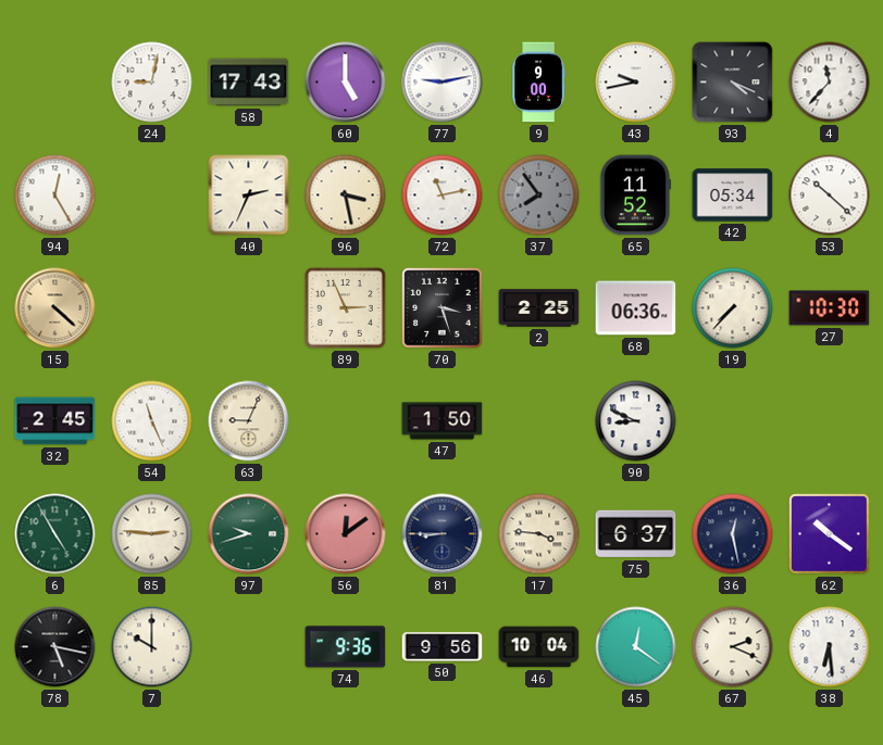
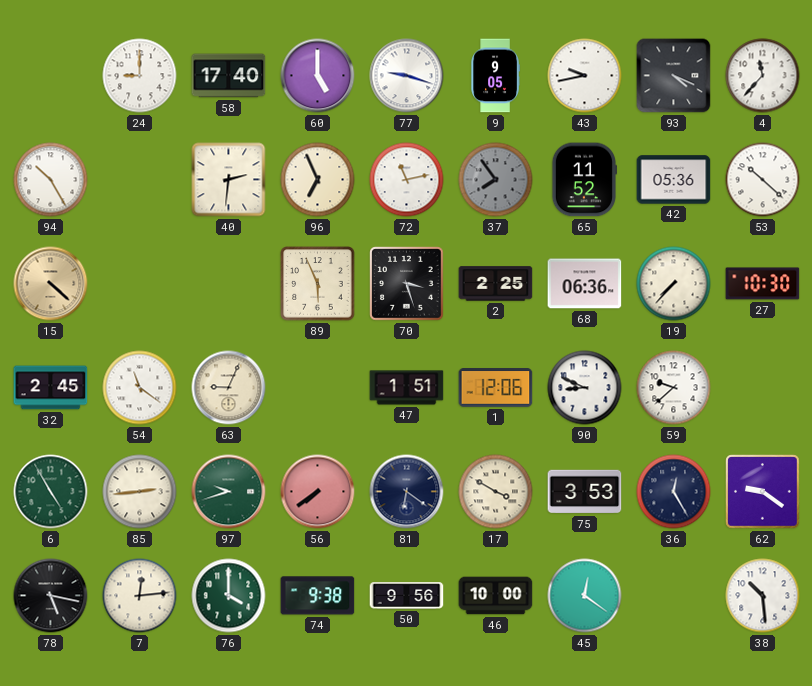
24: 9:02 -> 9:00 (140, 76)
58: 17:43 -> 17:40 (229, 76)
77: 9:13 -> 9:18 (407, 76)
9: 9:00 -> 9:05 (495, 76)
94: 12:25 -> 10:25 (51, 180)
40: 2:34 -> 2:31 (229, 180)
96: 3:28 -> 6:56 (318, 180)
42: 05:34 -> 05:36 (674, 180)
89: 2:56 -> 5:56 (318, 284)
54: 11:26 -> 11:21 (140, 388)
47: 1:50 -> 1:51 (407, 388)
1: none -> 12:06 (496, 388)
59: none -> 9:38 (674, 388)
85: 2:46 -> 2:44 (140, 492)
56: 12:09 -> 7:39 (318, 492)
81: 8:45 -> 6:21 (407, 492)
17: 3:46 -> 3:50 (496, 492)
75: 6:37 -> 3:53 (585, 492)
36: 12:28 -> 12:25 (674, 492)
62: 10:21 -> 9:21 (763, 492)
7: 10:00 -> 12:14 (140, 596)
76: none -> 4:00 (229, 596)
74: 9:36 -> 9:38 (318, 596)
46: 10:04 -> 10:00 (496, 596)
67: 2:19 -> none (733, 647)
38: 6:29 -> 10:29 (763, 596)
